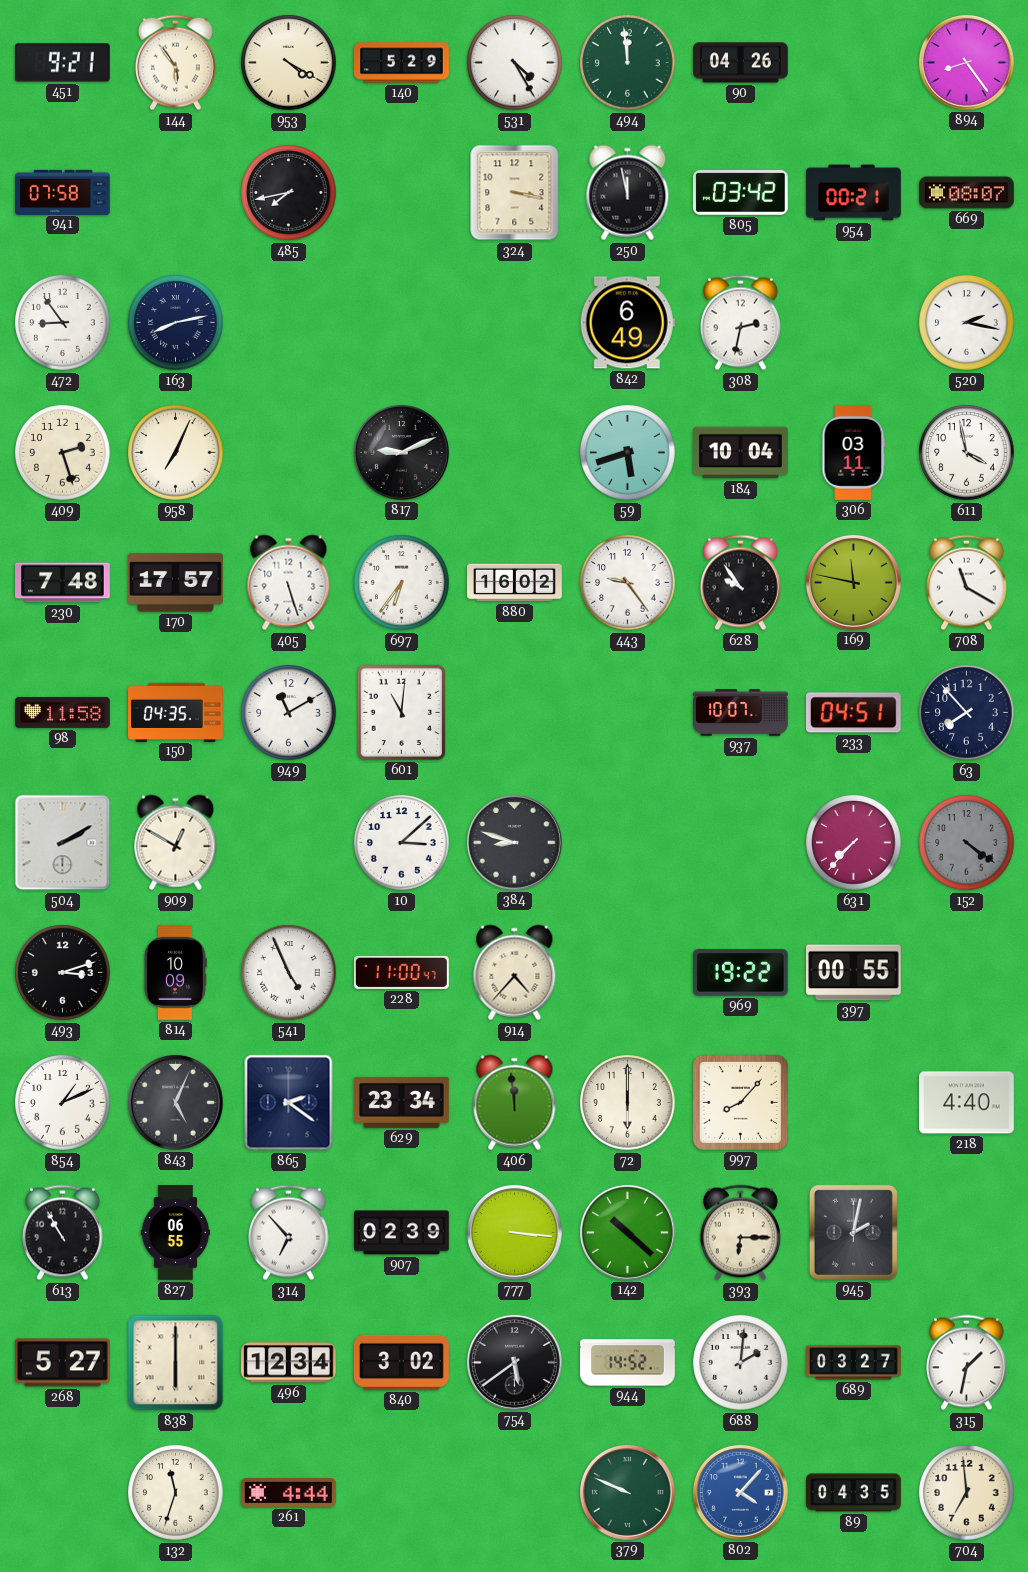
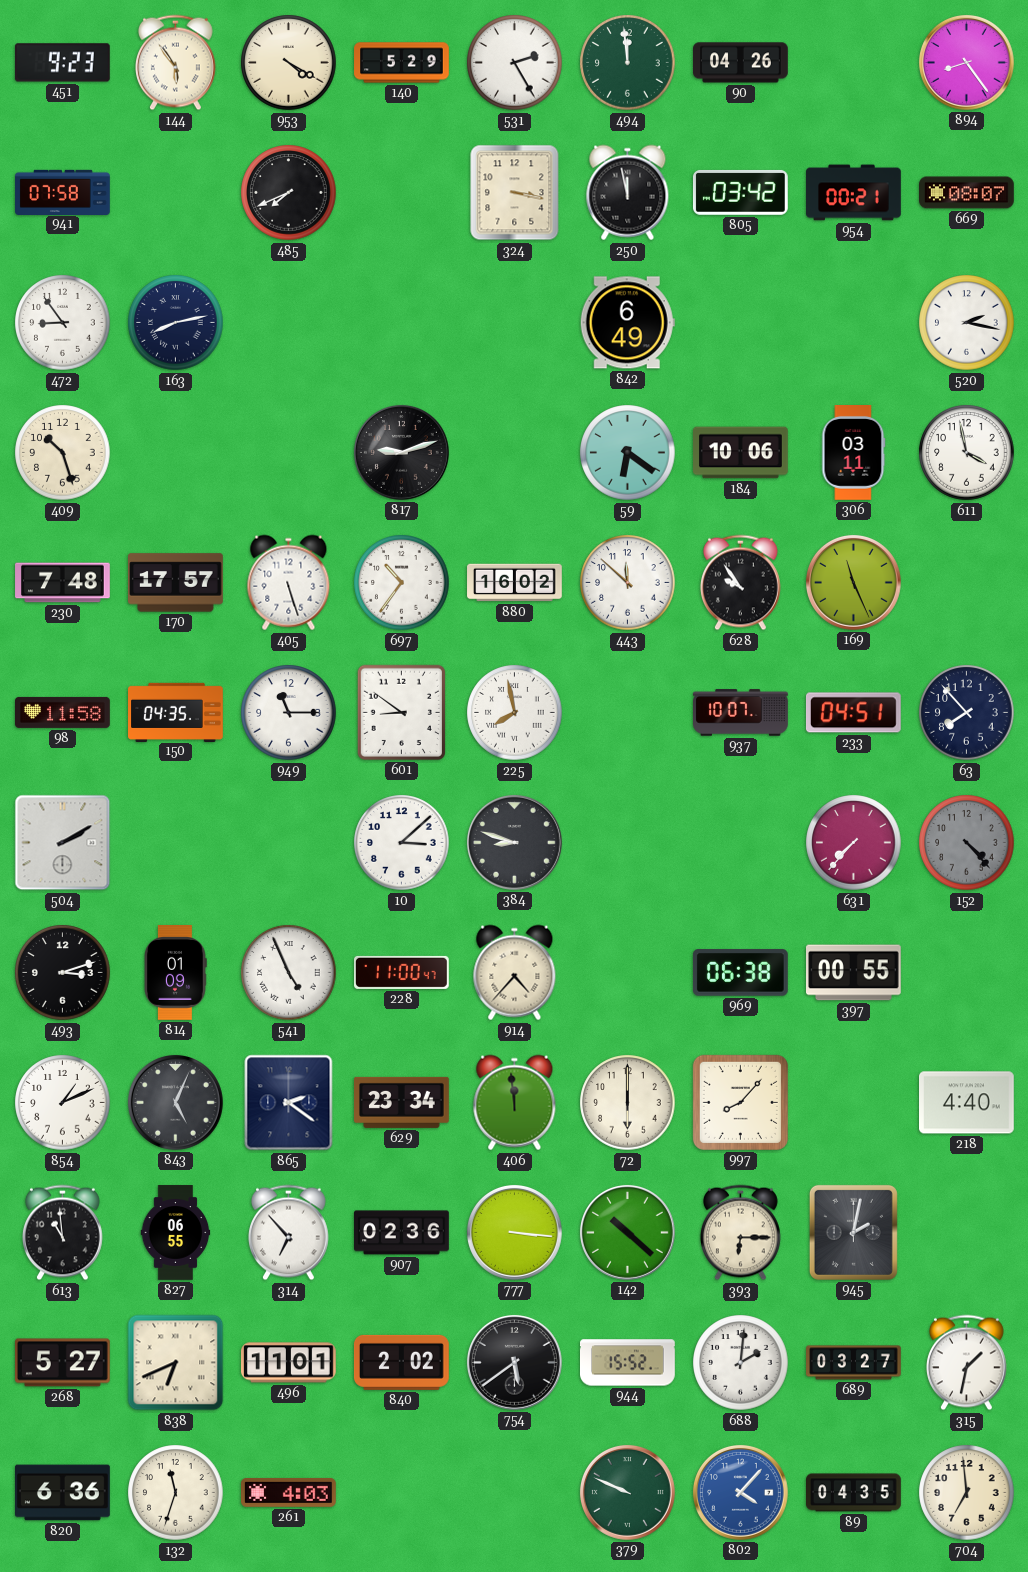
451: 9:21 -> 9:23 (62, 63)
531: 4:25 -> 2:25 (515, 63)
485: 7:43 -> 7:41 (289, 193)
308: 2:32 -> none (740, 323)
409: 2:27 -> 10:27 (63, 453)
958: 7:04 -> none (176, 453)
817: 9:11 -> 9:12 (401, 452)
59: 5:42 -> 6:21 (628, 453)
184: 10:04 -> 10:06 (741, 453)
697: 6:36 -> 10:36 (402, 583)
443: 9:24 -> 11:52 (628, 583)
169: 11:47 -> 11:26 (853, 582)
708: 11:20 -> none (966, 583)
949: 11:10 -> 11:15 (289, 713)
601: 11:01 -> 8:51 (401, 712)
225: none -> 7:58 (515, 713)
909: 12:50 -> none (176, 843)
152: 4:21 -> 4:23 (967, 843)
814: 10:09 -> 01:09 (175, 973)
969: 19:22 -> 06:38 (740, 973)
613: 10:55 -> 10:59 (62, 1233)
907: 02:39 -> 02:36 (402, 1233)
838: 6:00 -> 6:41 (176, 1363)
496: 12:34 -> 11:01 (289, 1363)
840: 3:02 -> 2:02 (401, 1362)
944: 14:52 -> 15:52 (628, 1363)
820: none -> 6:36 (63, 1493)
261: 4:44 -> 4:03 (289, 1492)
